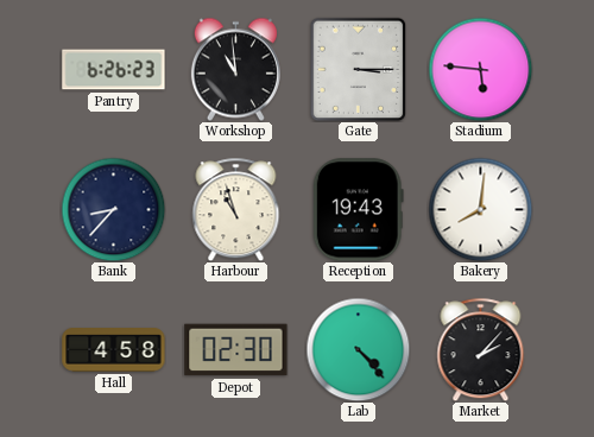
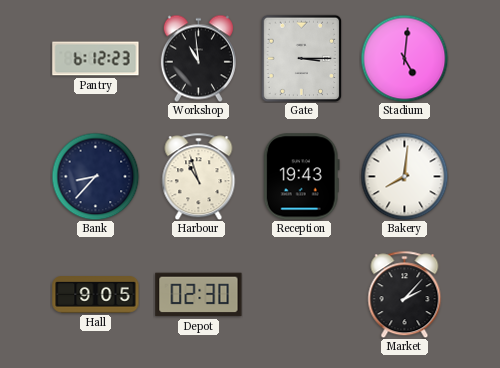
Pantry: 6:26 -> 6:12 (96, 59)
Stadium: 5:46 -> 5:01 (404, 58)
Hall: 4:58 -> 9:05 (96, 295)
Lab: 4:23 -> none (358, 349)
